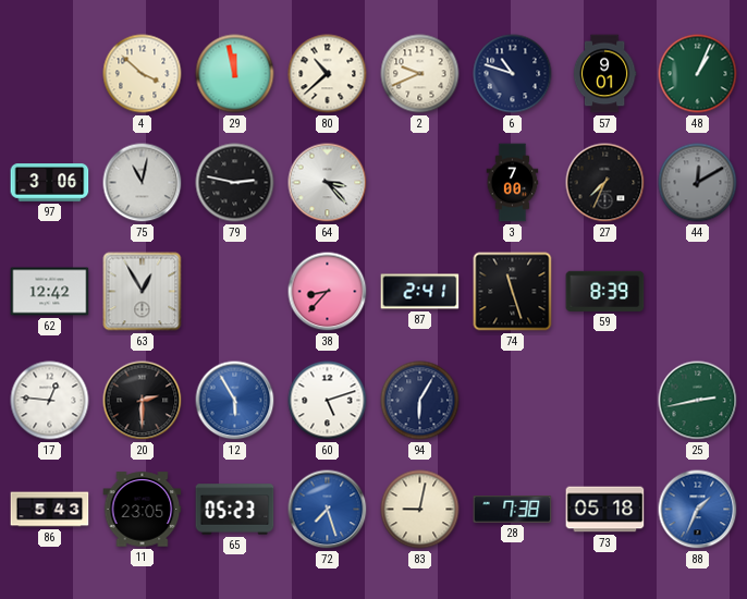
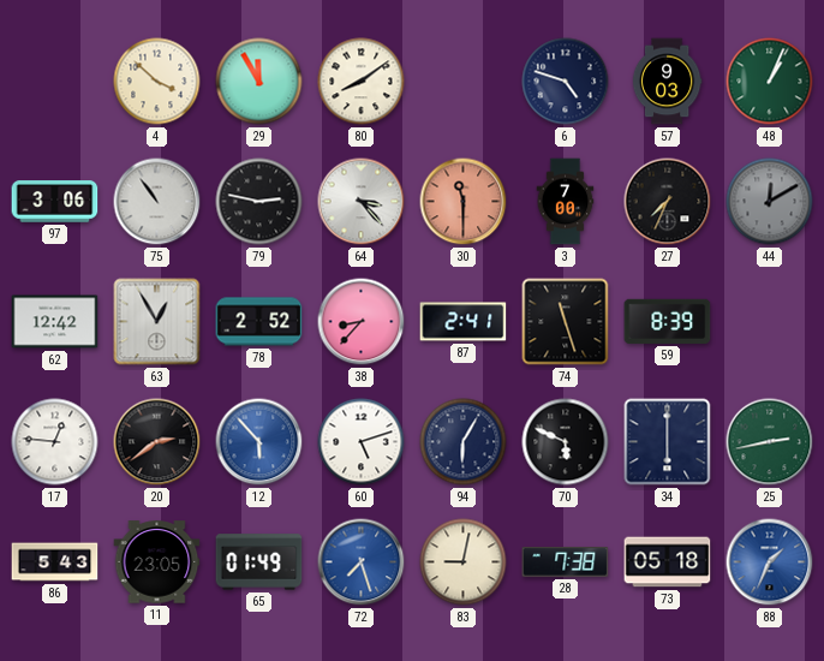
29: 11:58 -> 11:55 (259, 82)
80: 10:38 -> 8:09 (362, 82)
2: 9:41 -> none (420, 74)
6: 10:48 -> 4:48 (566, 82)
57: 9:01 -> 9:03 (667, 82)
75: 11:02 -> 10:54 (157, 202)
30: none -> 11:30 (464, 202)
78: none -> 2:52 (259, 322)
20: 2:30 -> 2:39 (157, 442)
12: 5:55 -> 5:53 (259, 442)
70: none -> 5:49 (566, 442)
34: none -> 6:00 (668, 442)
65: 05:23 -> 01:49 (259, 562)
